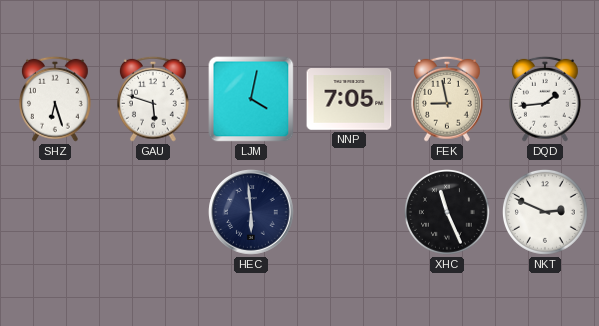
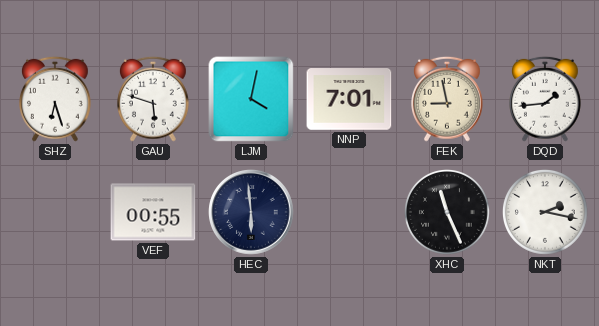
NNP: 7:05 -> 7:01 (349, 99)
VEF: none -> 00:55 (153, 212)
NKT: 2:49 -> 2:17 (546, 213)
